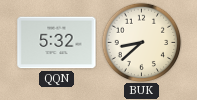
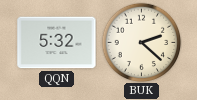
BUK: 8:38 -> 2:22 (141, 42)
